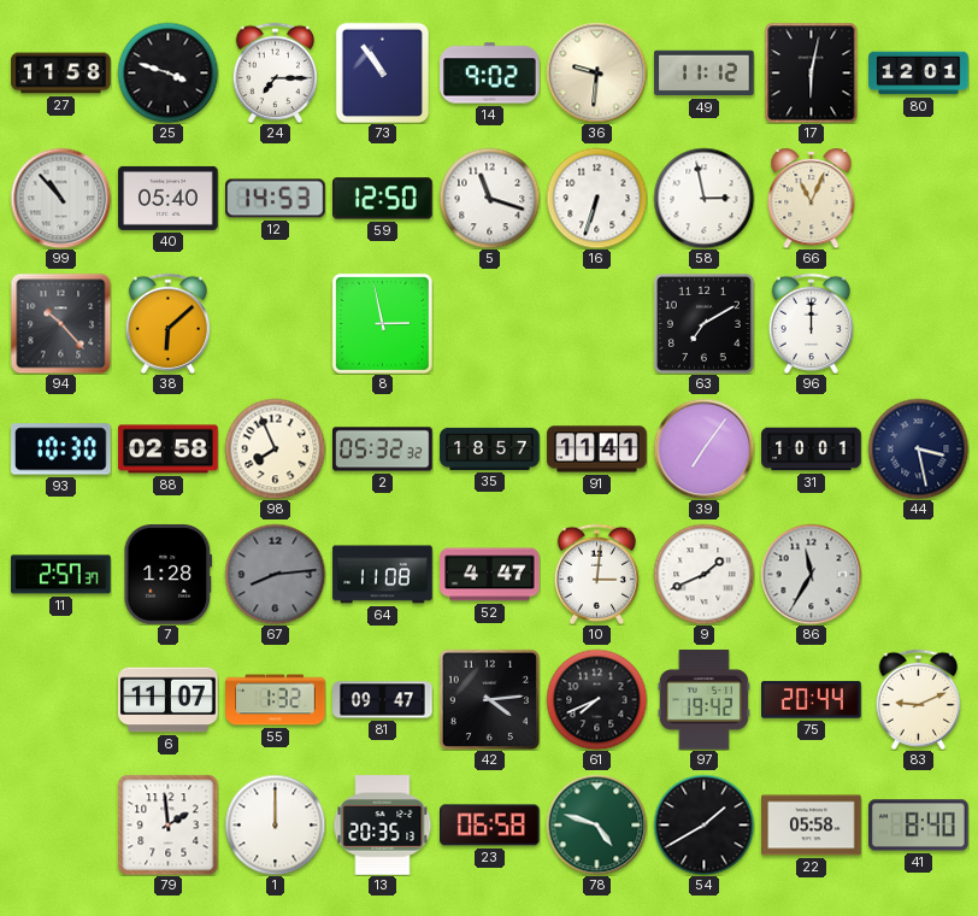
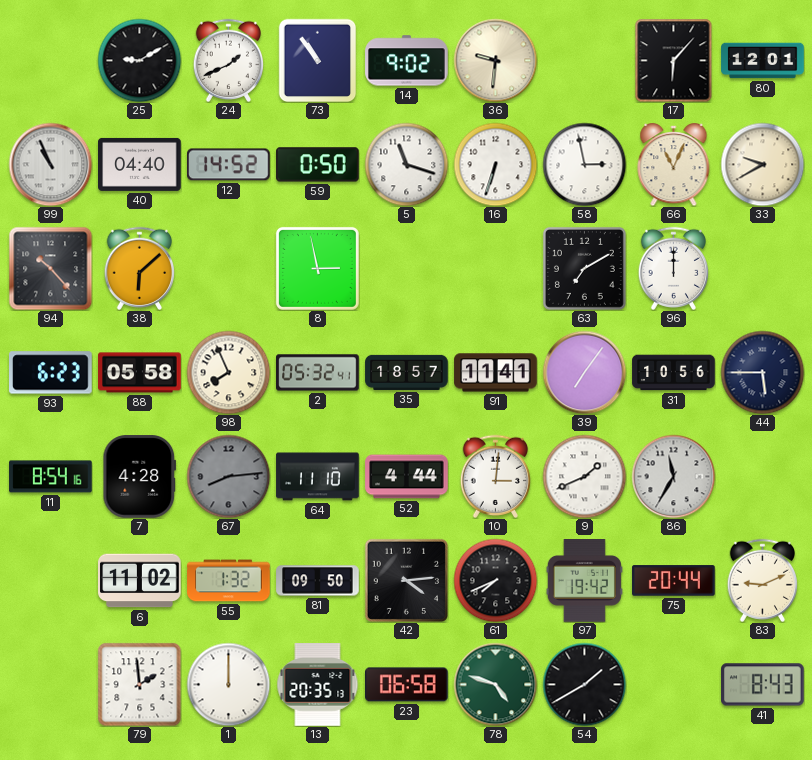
27: 11:58 -> none (61, 74)
25: 3:48 -> 9:10 (139, 60)
24: 7:15 -> 1:41 (229, 60)
49: 11:12 -> none (705, 74)
17: 6:02 -> 6:07 (674, 60)
99: 10:53 -> 10:56 (50, 164)
40: 05:40 -> 04:40 (140, 164)
12: 14:53 -> 14:52 (229, 165)
59: 12:50 -> 0:50 (318, 165)
33: none -> 9:40 (762, 164)
93: 10:30 -> 6:23 (51, 373)
88: 02:58 -> 05:58 (140, 373)
2: 05:32:32 -> 05:32:41 (318, 373)
31: 10:01 -> 10:56 (674, 373)
44: 3:28 -> 5:45 (762, 372)
11: 2:57 -> 8:54 (51, 477)
7: 1:28 -> 4:28 (140, 477)
64: 11:08 -> 11:10 (318, 477)
52: 4:47 -> 4:44 (407, 477)
6: 11:07 -> 11:02 (140, 581)
81: 09:47 -> 09:50 (318, 581)
22: 05:58 -> none (812, 826)
41: 8:40 -> 8:43 (763, 685)
